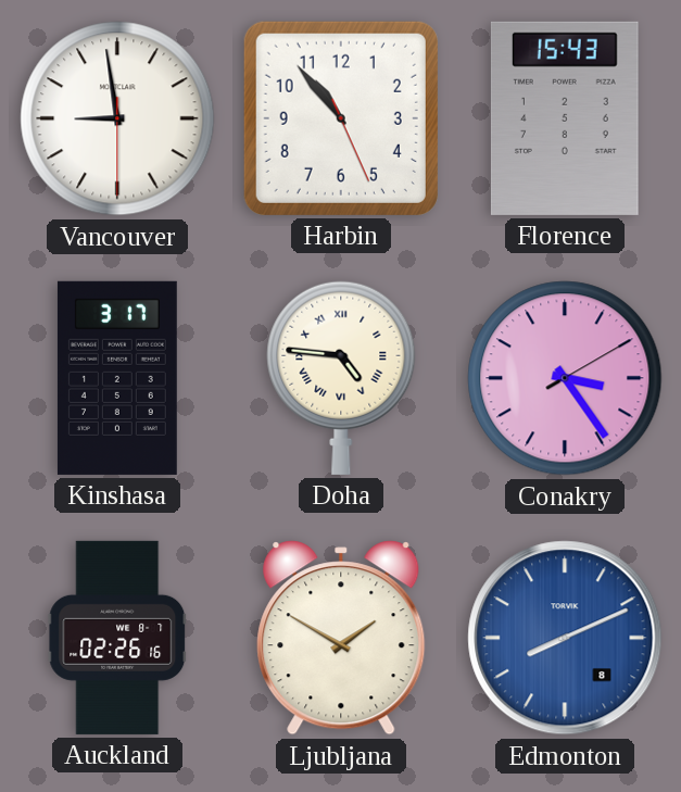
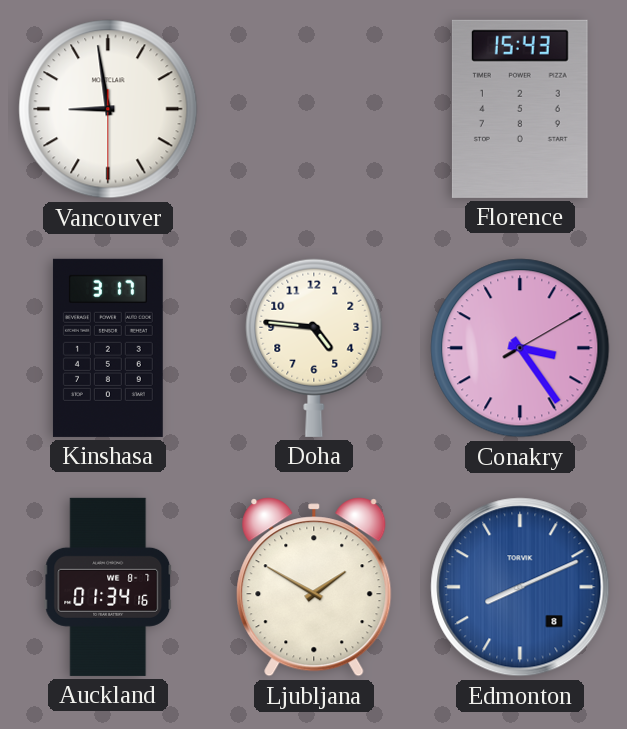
Harbin: 10:53 -> none (341, 118)
Doha numerals: Roman -> Arabic (314, 348)
Auckland: 02:26 -> 01:34 (108, 587)
